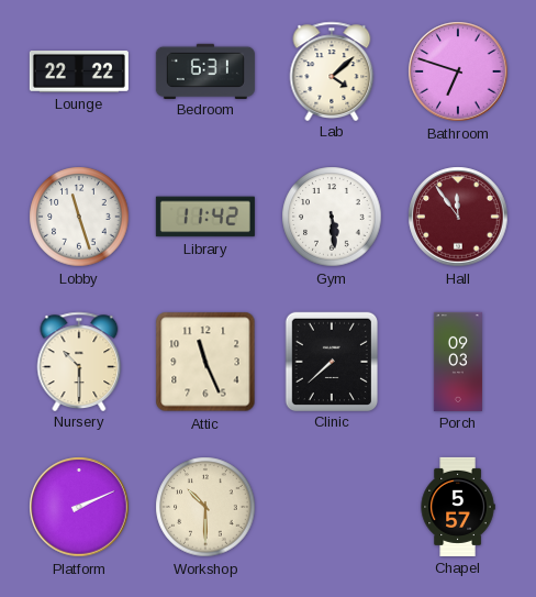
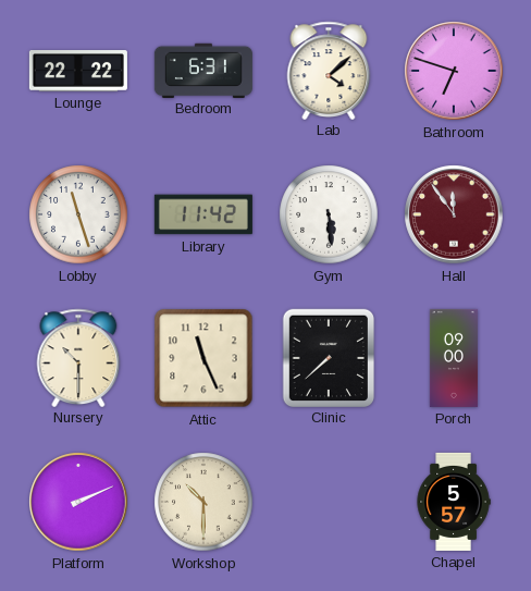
Porch: 09:03 -> 09:00 (454, 358)
